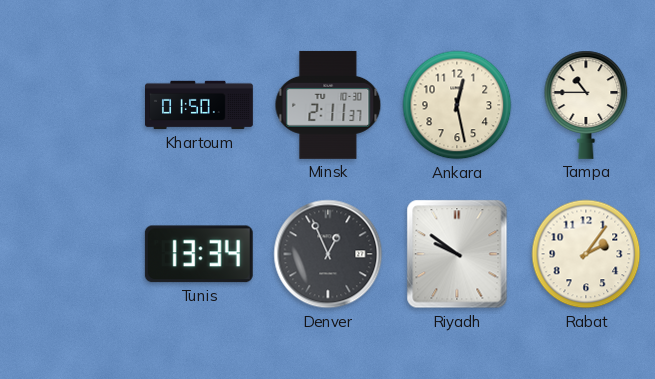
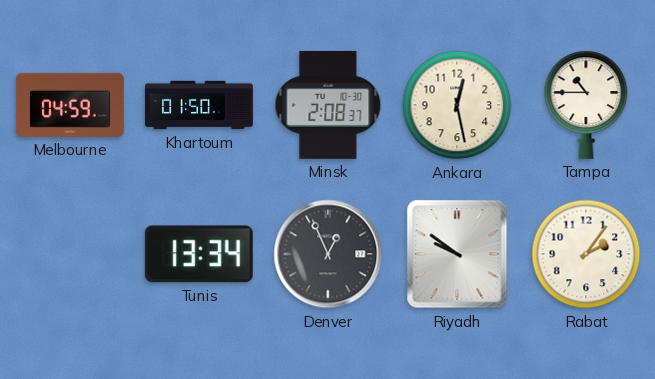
Melbourne: none -> 04:59 (70, 105)
Minsk: 2:11 -> 2:08 (328, 105)
